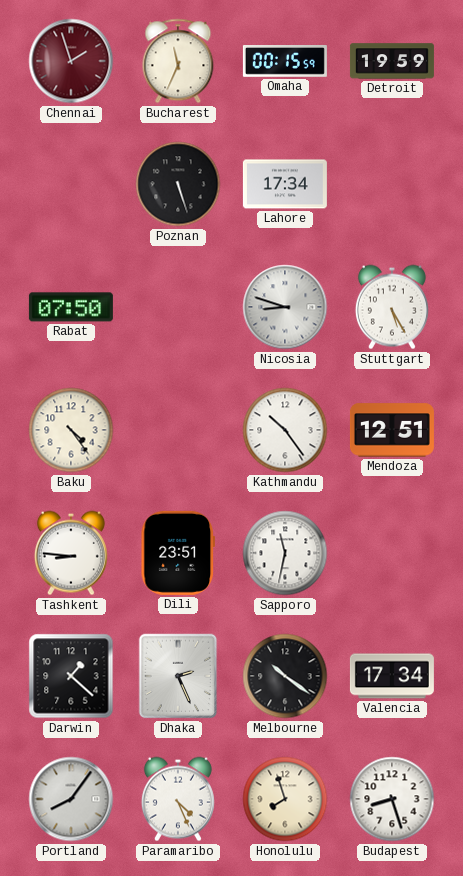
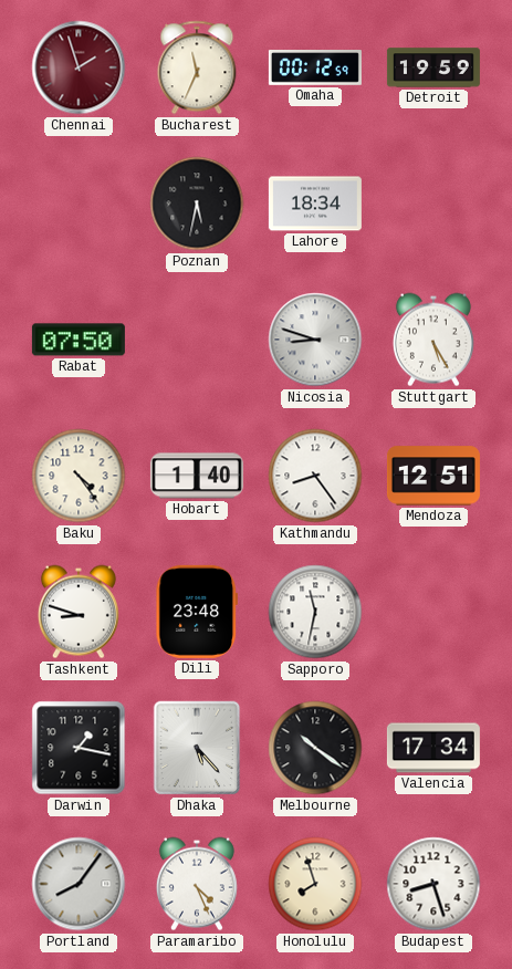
Omaha: 00:15 -> 00:12 (315, 69)
Poznan: 5:27 -> 5:32 (197, 204)
Lahore: 17:34 -> 18:34 (315, 204)
Hobart: none -> 1:40 (197, 476)
Kathmandu: 10:24 -> 8:24 (315, 476)
Tashkent: 8:46 -> 8:48 (79, 612)
Dili: 23:51 -> 23:48 (196, 612)
Darwin: 1:22 -> 1:17 (79, 748)
Dhaka: 2:26 -> 5:23 (197, 748)
